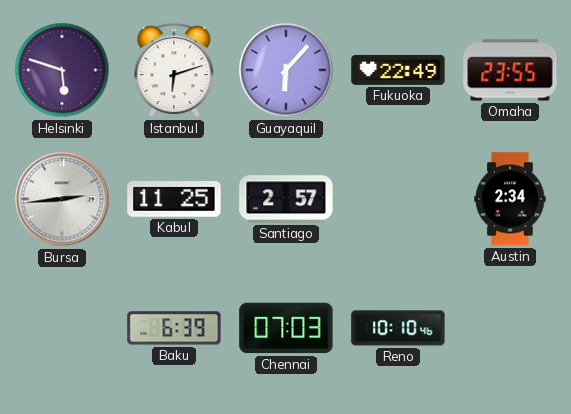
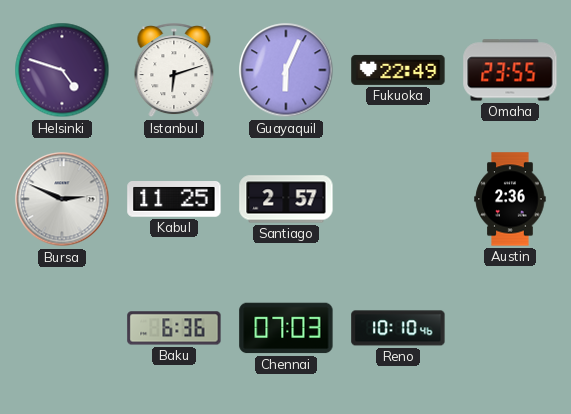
Helsinki: 5:48 -> 4:48 (62, 70)
Guayaquil: 6:07 -> 6:04 (286, 70)
Bursa: 2:44 -> 2:49 (62, 199)
Austin: 2:34 -> 2:36 (510, 199)
Baku: 6:39 -> 6:36 (174, 328)
